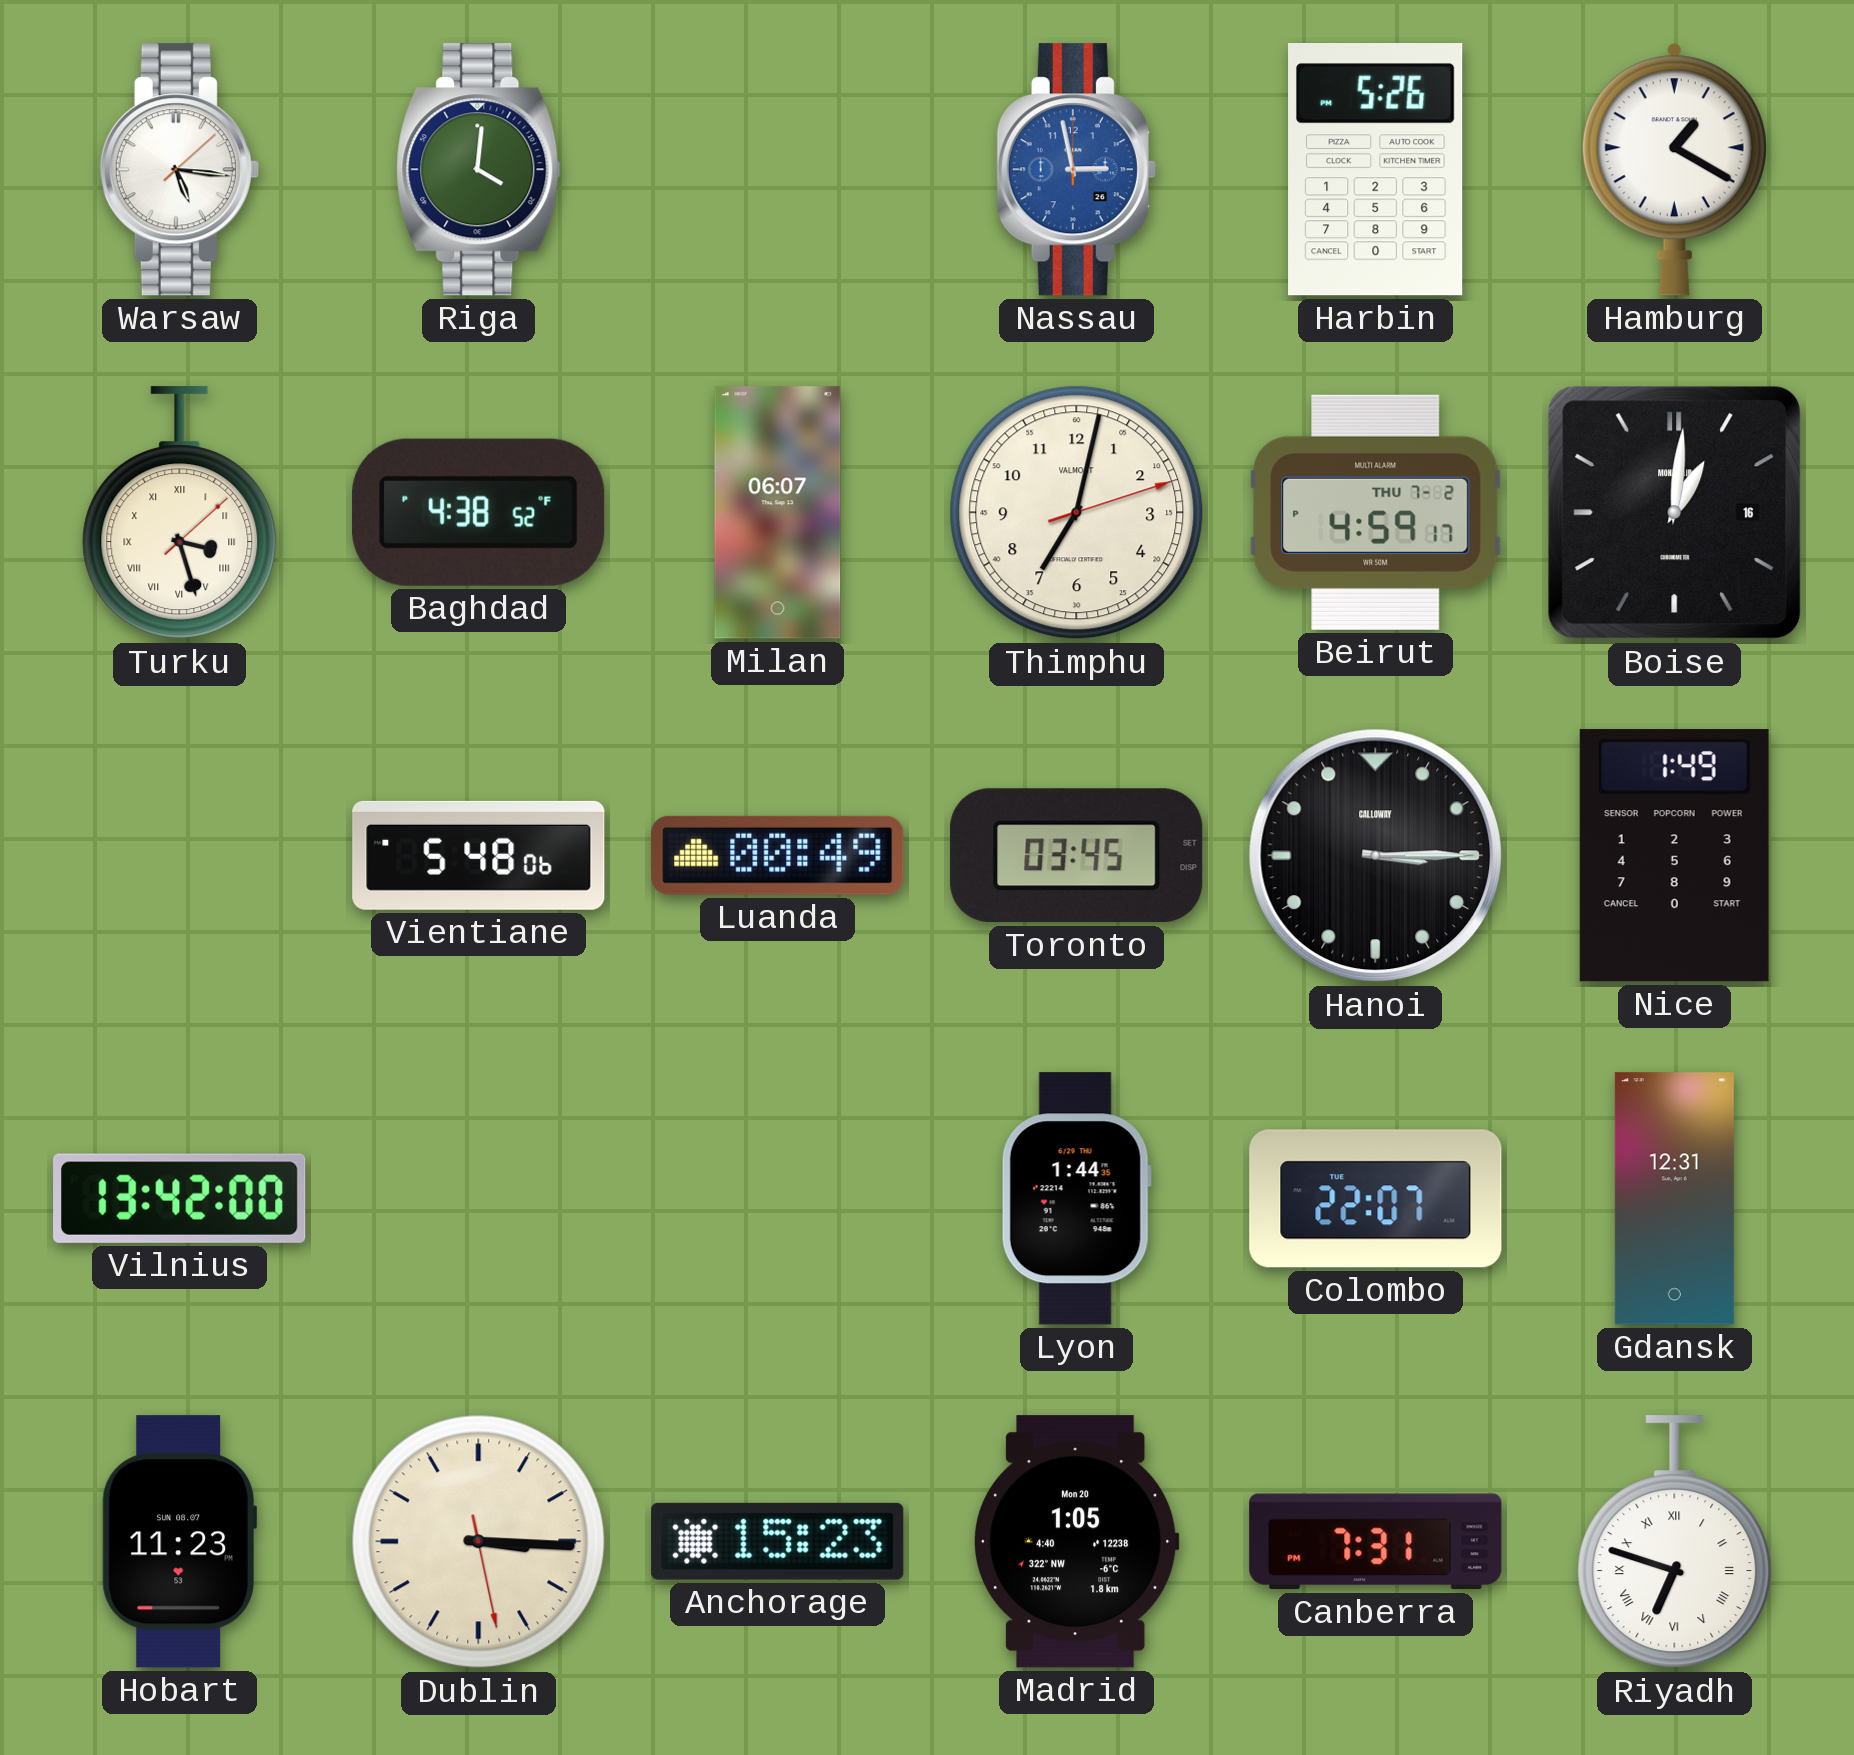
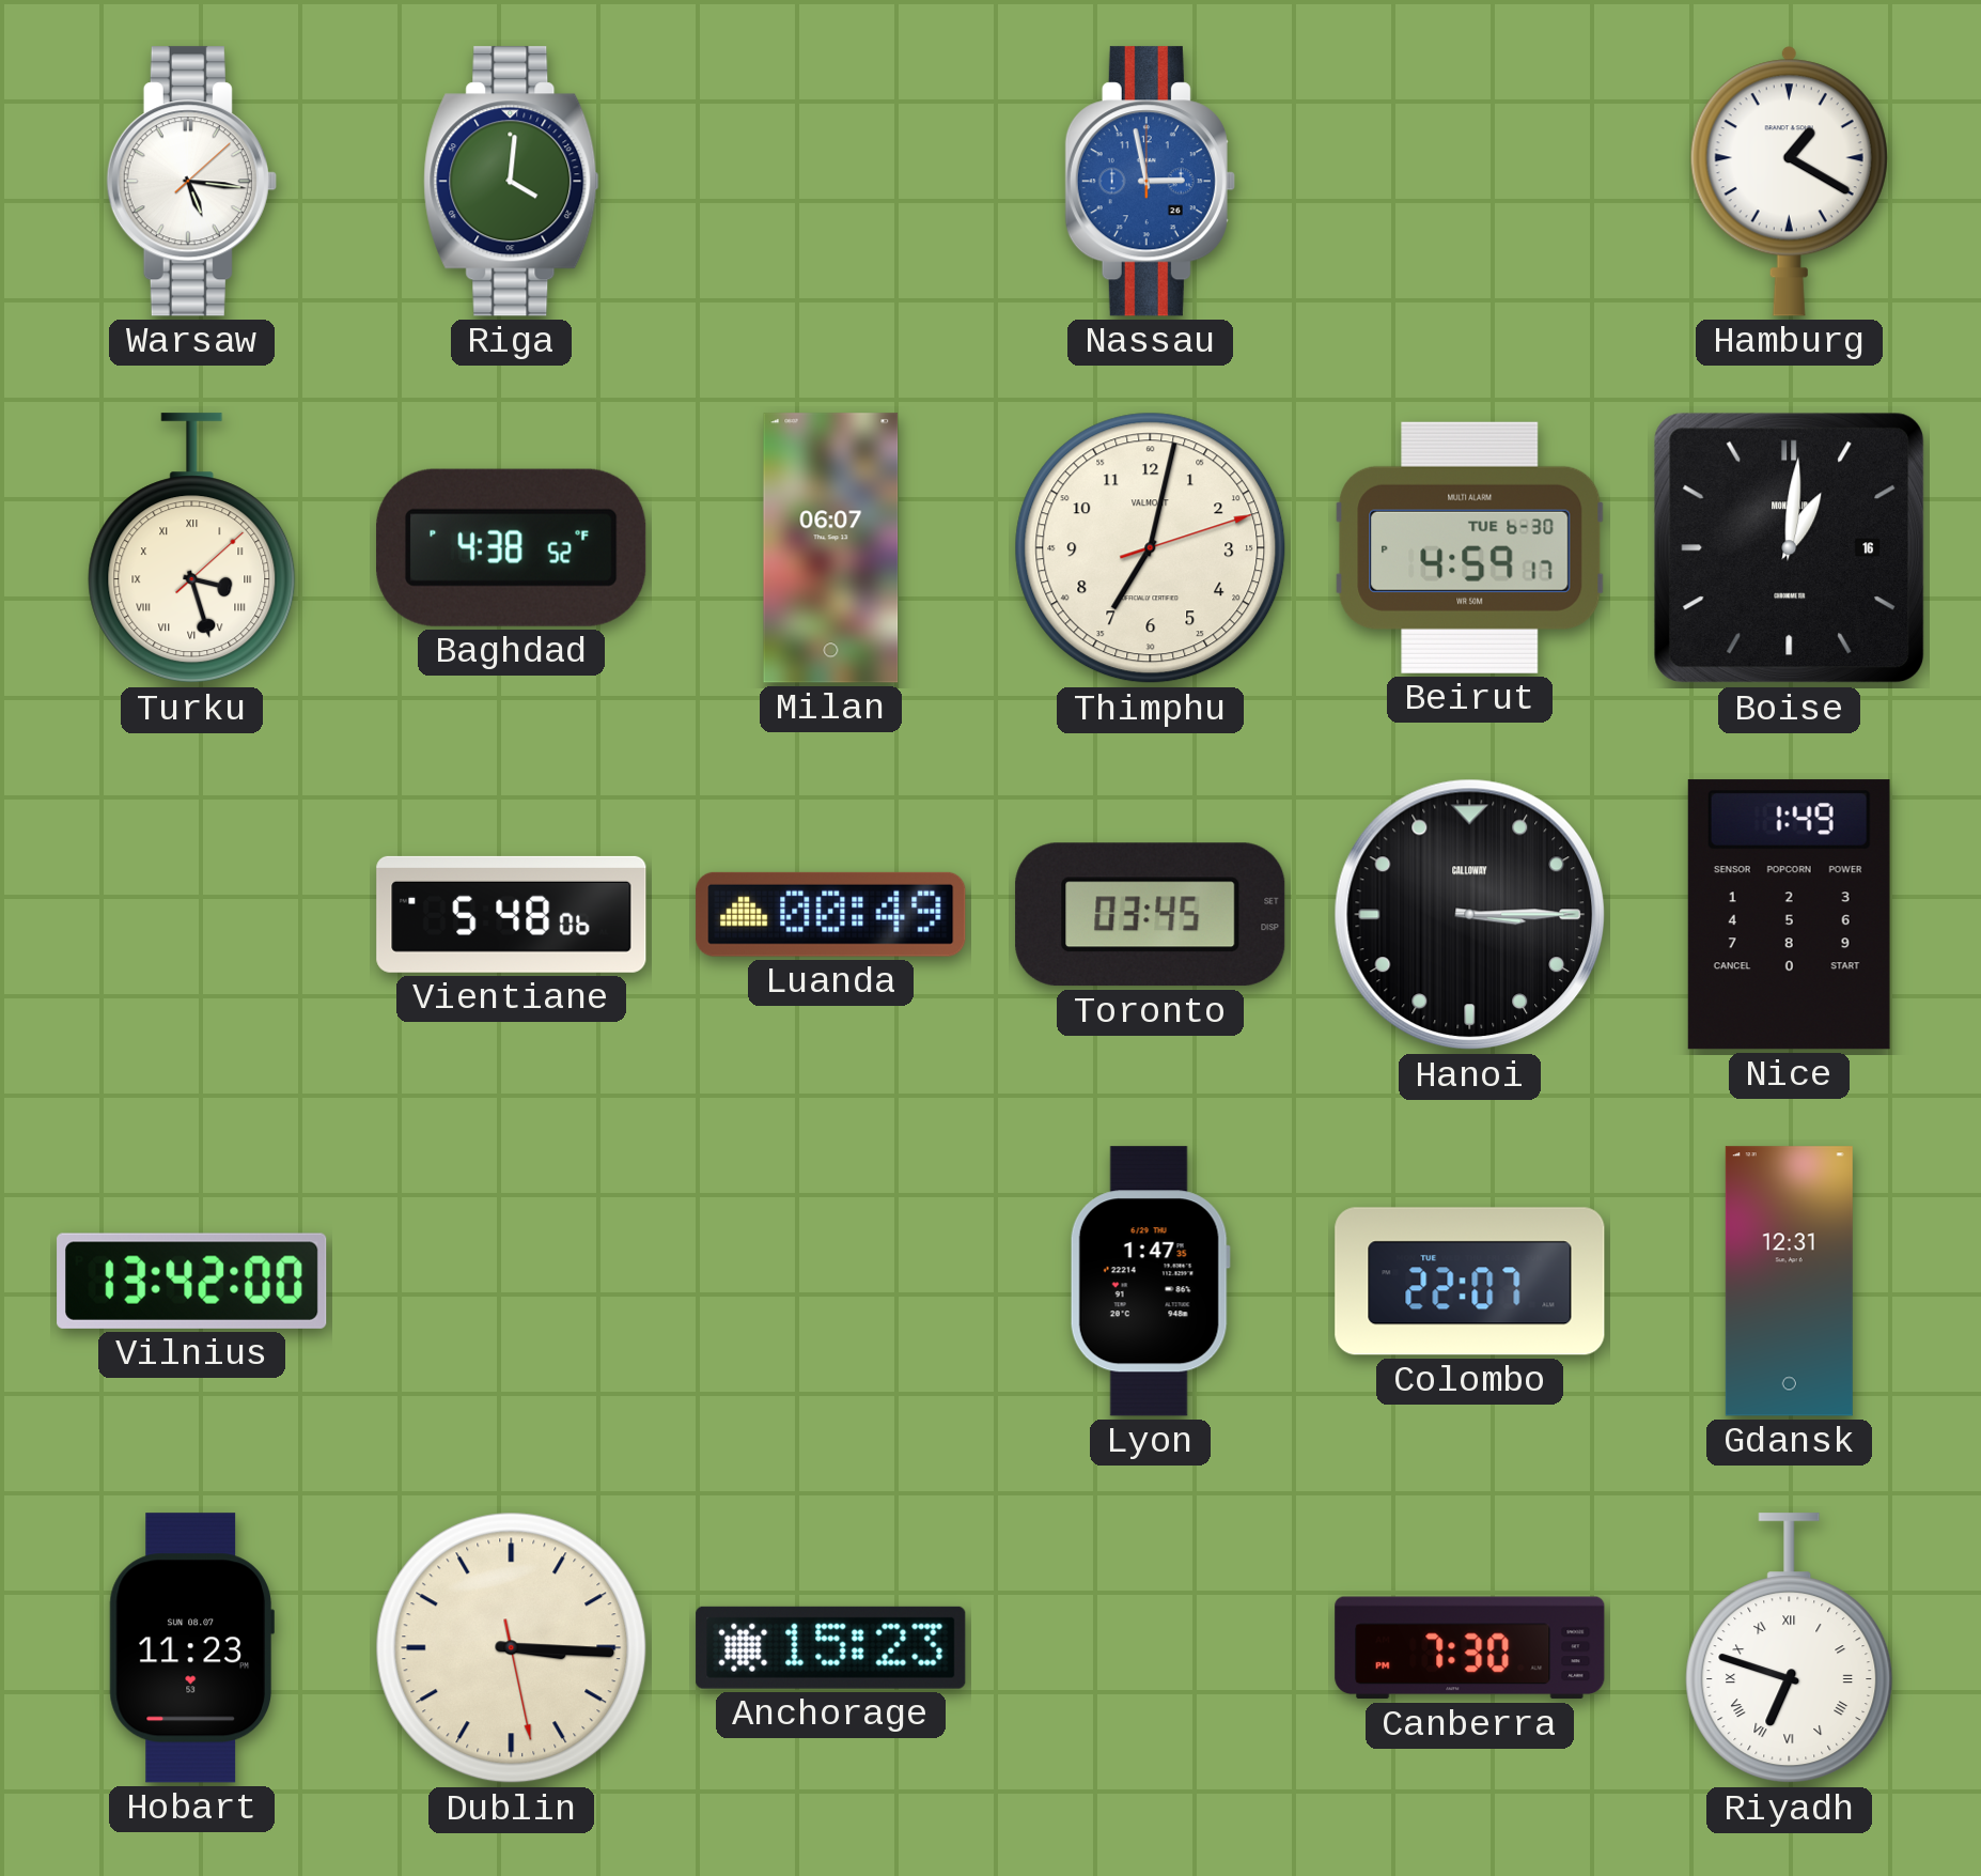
Harbin: 5:26 -> none (1376, 170)
Beirut date: THU 7-2 -> TUE 6-30 (1470, 547)
Lyon: 1:44 -> 1:47 (1150, 1282)
Madrid: 1:05 -> none (1076, 1542)
Canberra: 7:31 -> 7:30 (1470, 1648)
